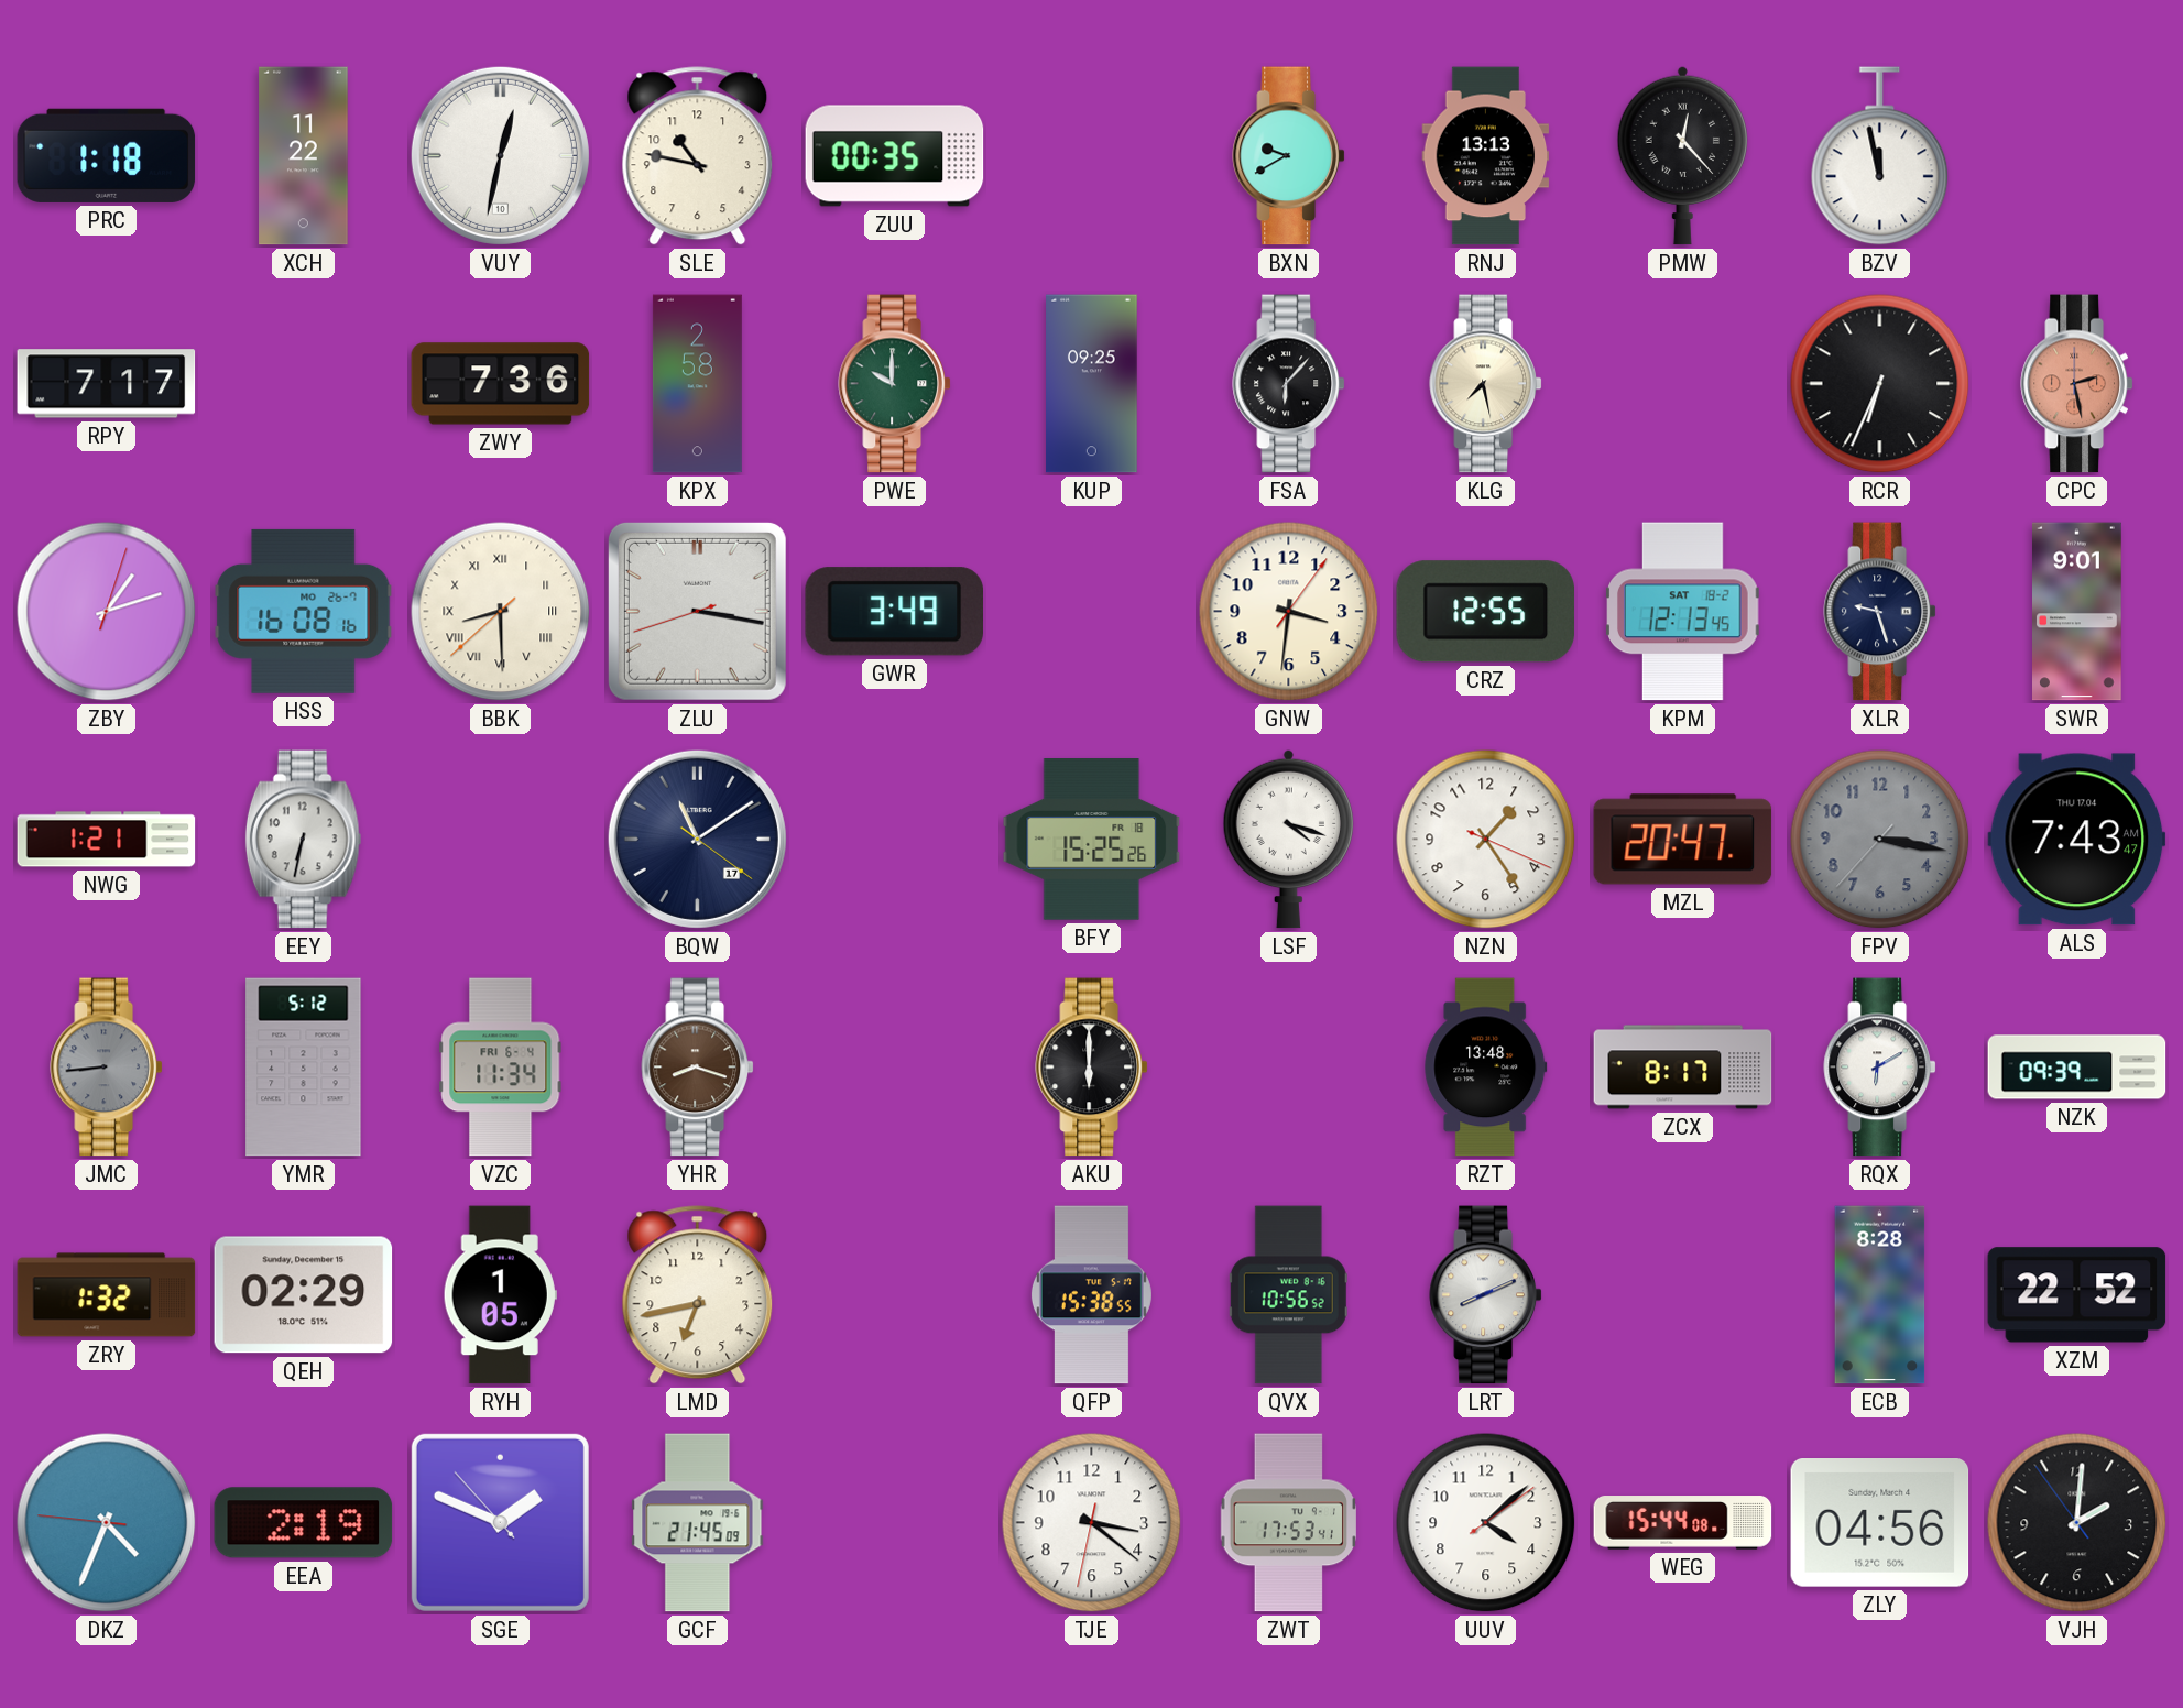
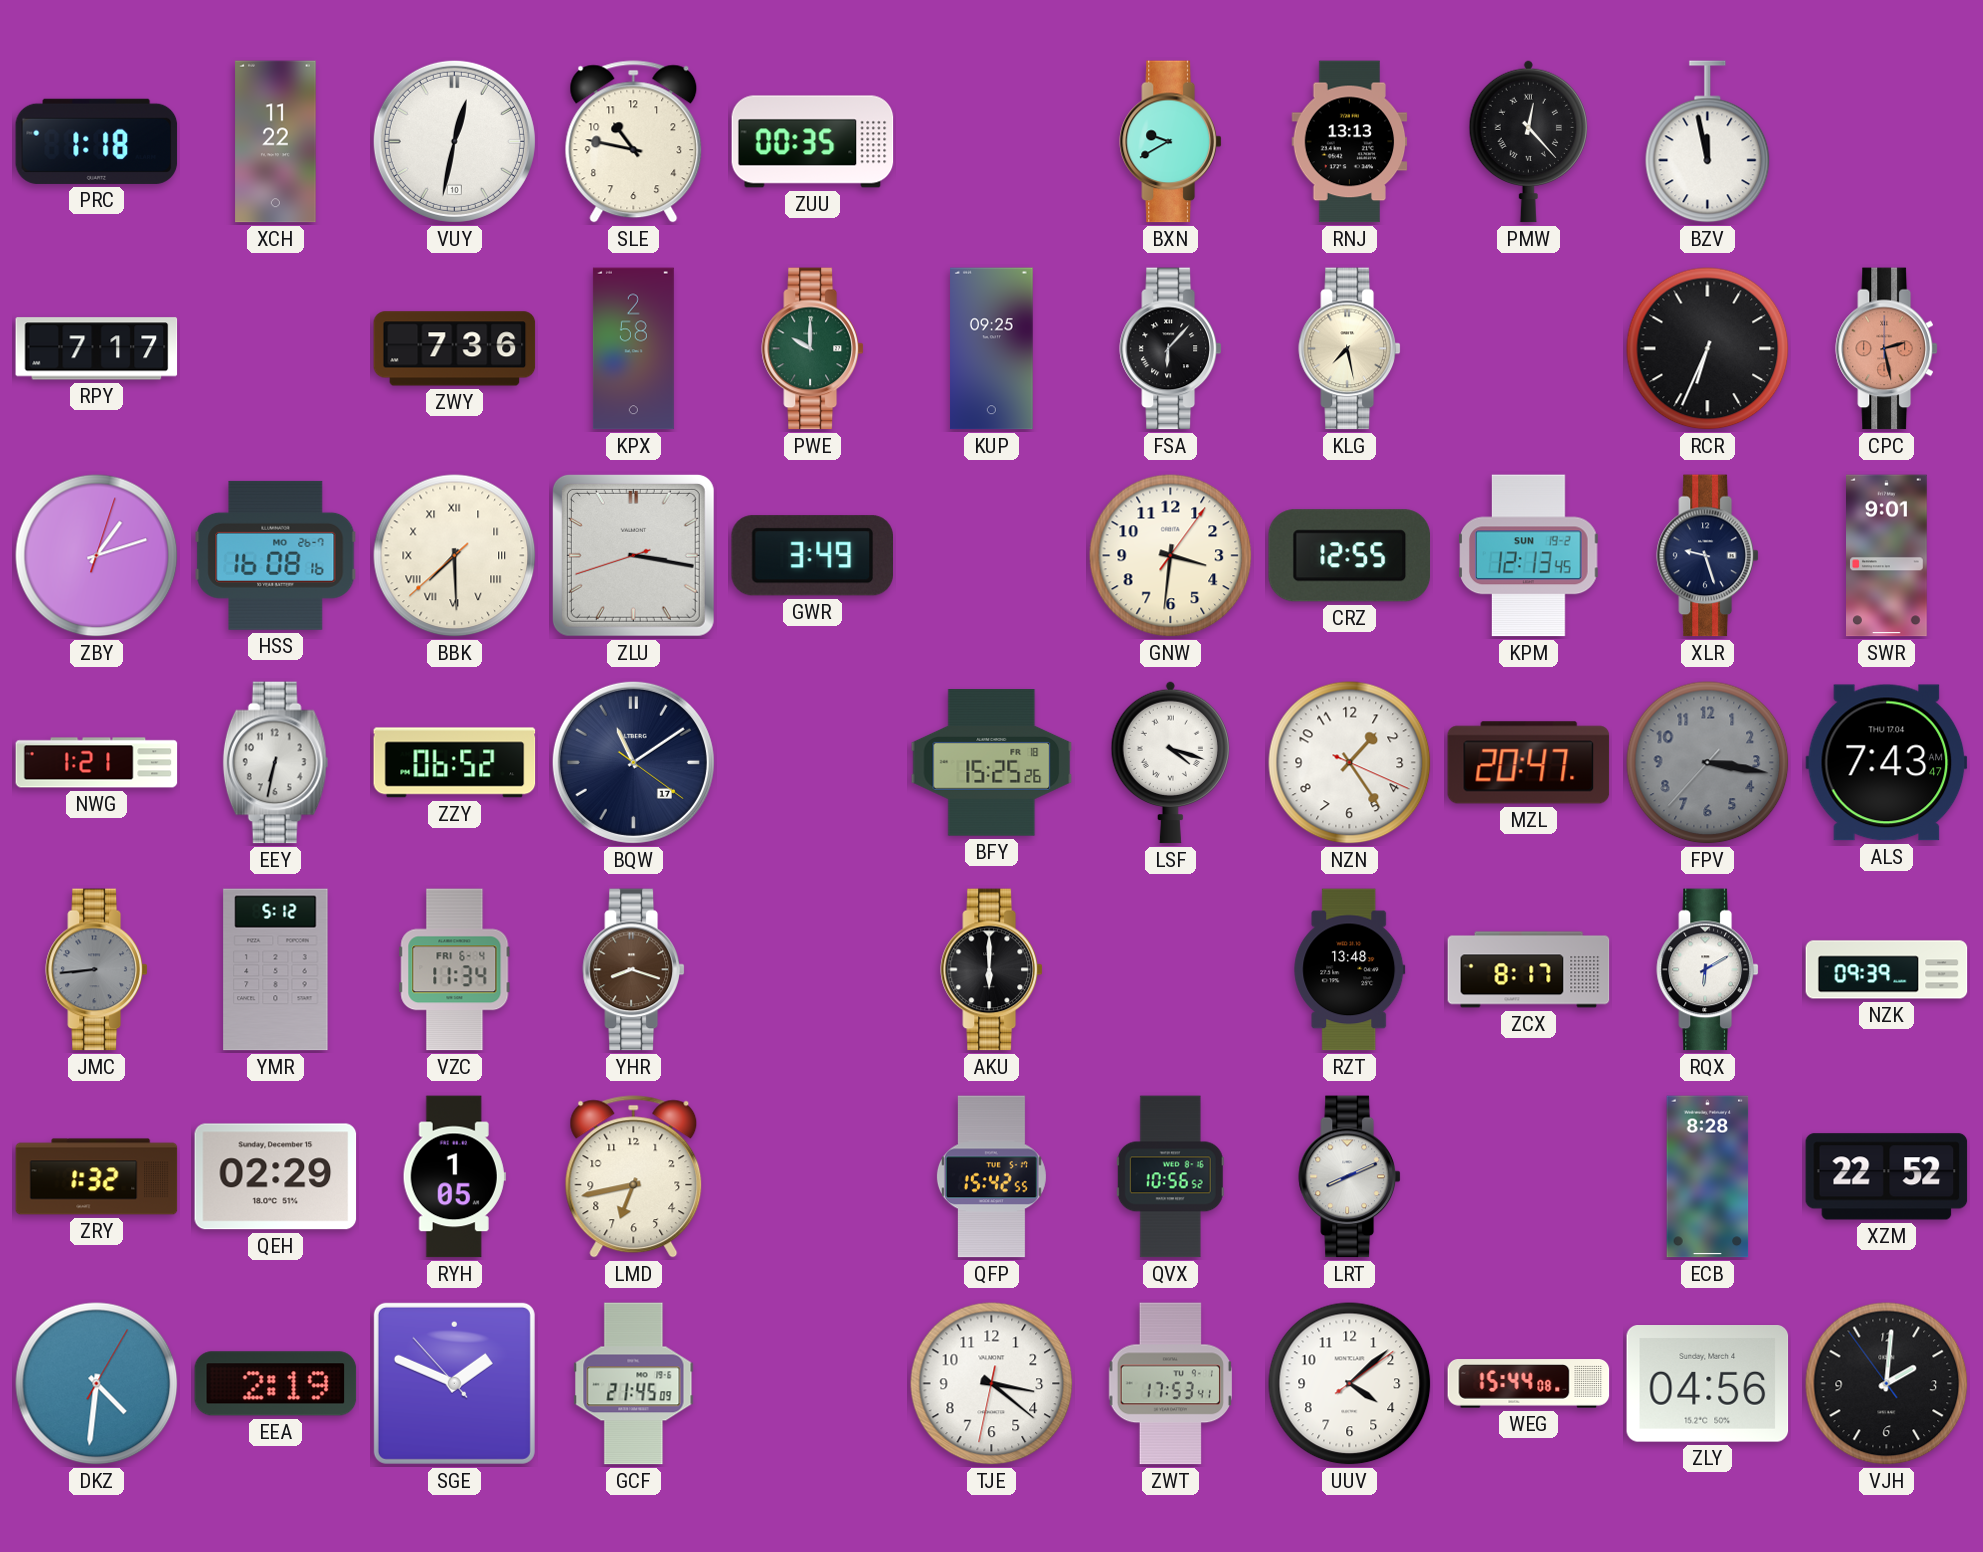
BBK: 8:29 -> 7:29 (455, 556)
KPM date: SAT 18-2 -> SUN 19-2 (1529, 556)
ZZY: none -> 06:52 (455, 763)
QFP: 15:38 -> 15:42 (991, 1177)
DKZ: 4:33 -> 4:31 (97, 1384)
